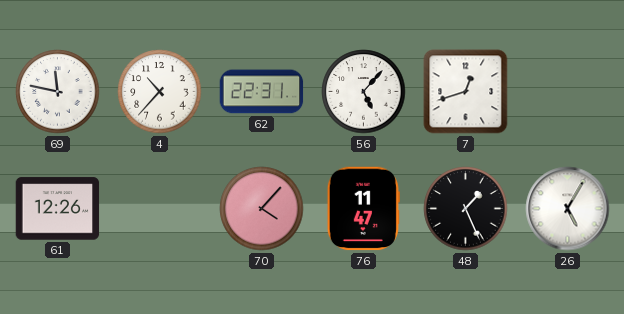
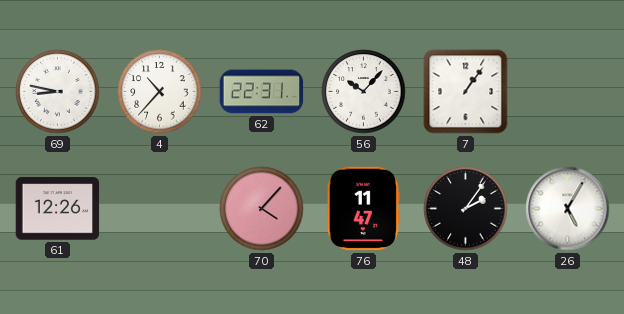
69: 11:47 -> 8:47 (58, 92)
56: 5:07 -> 10:07 (364, 92)
7: 12:42 -> 1:06 (466, 92)
48: 1:26 -> 2:06 (466, 209)
